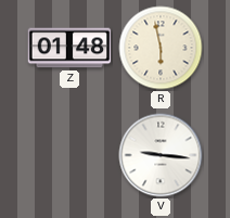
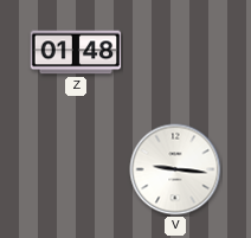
R: 5:58 -> none (161, 48)
